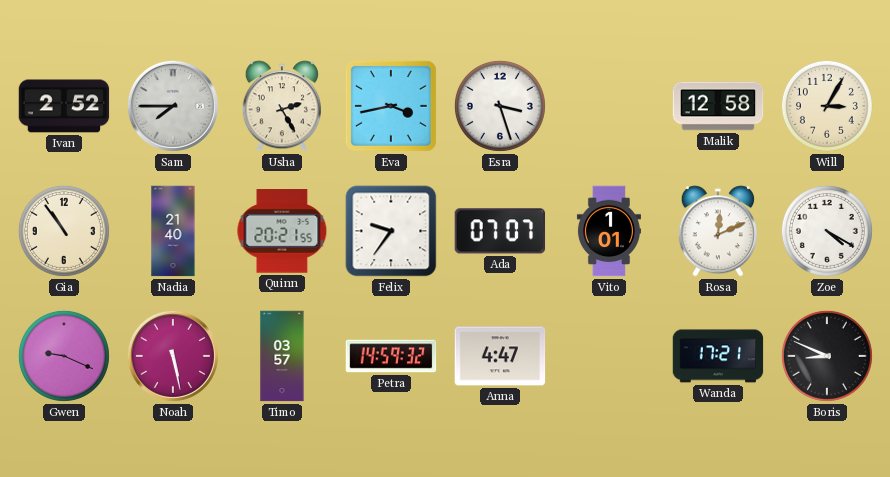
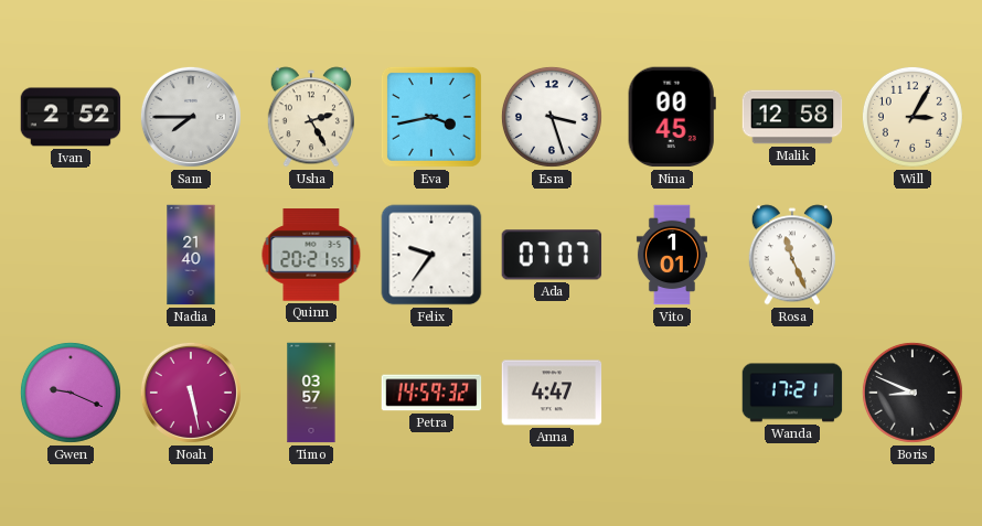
Nina: none -> 00:45 (672, 117)
Gia: 10:54 -> none (64, 231)
Rosa: 12:11 -> 11:26 (792, 255)
Zoe: 4:20 -> none (827, 231)
